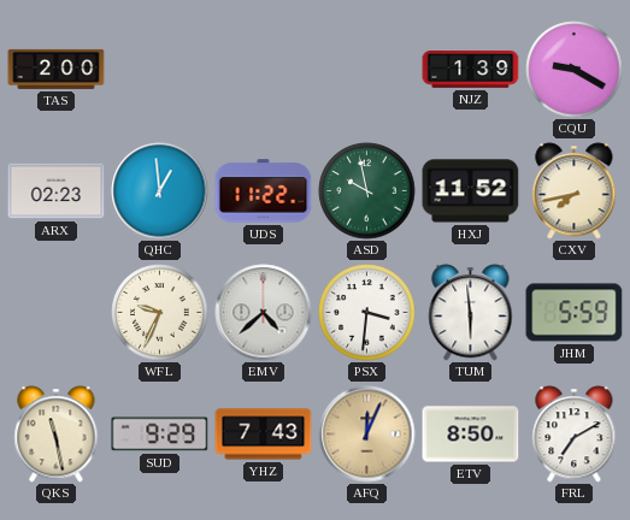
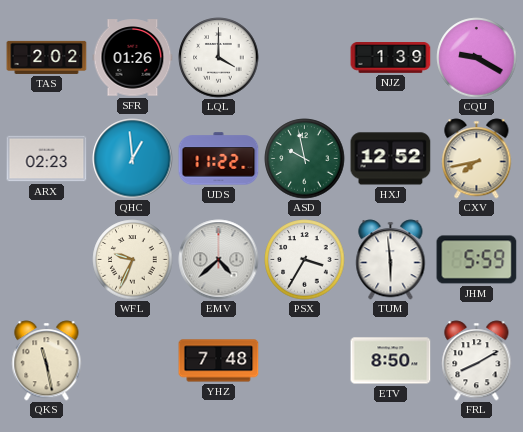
TAS: 2:00 -> 2:02 (47, 57)
SFR: none -> 01:26 (133, 58)
LQL: none -> 4:00 (219, 58)
HXJ: 11:52 -> 12:52 (391, 159)
PSX: 3:31 -> 3:35 (305, 260)
SUD: 9:29 -> none (160, 435)
YHZ: 7:43 -> 7:48 (219, 361)
AFQ: 12:04 -> none (367, 435)
FRL: 7:10 -> 8:10 (477, 361)
